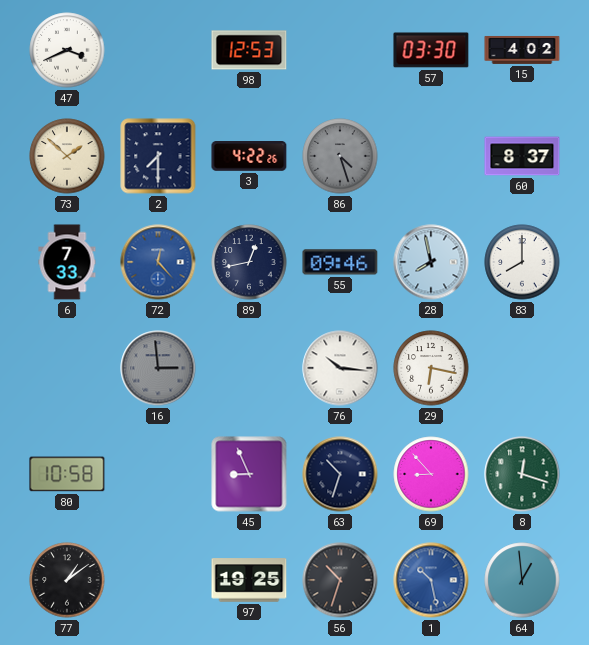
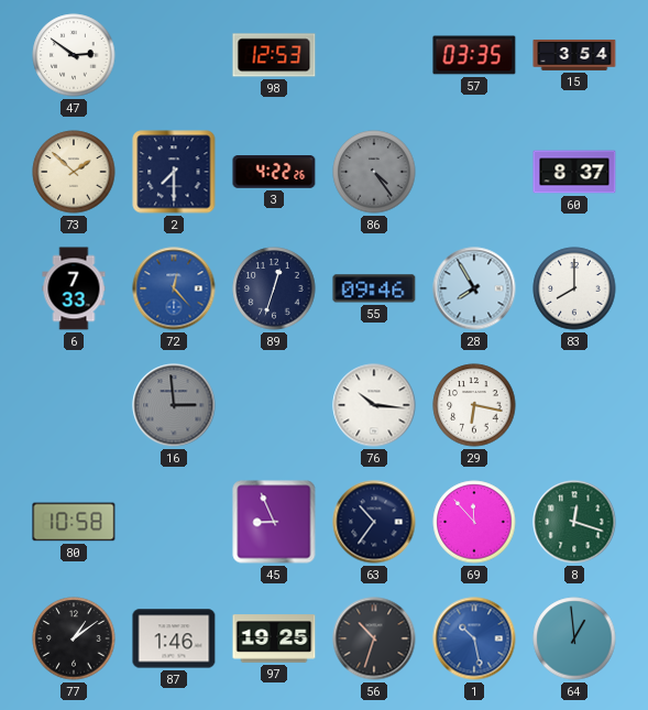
47: 3:41 -> 2:51 (74, 55)
57: 03:30 -> 03:35 (474, 55)
15: 4:02 -> 3:54 (574, 55)
86: 4:27 -> 4:24 (374, 172)
89: 12:43 -> 12:33 (274, 288)
28: 7:58 -> 7:55 (474, 288)
63: 10:33 -> 10:36 (374, 522)
69: 8:53 -> 11:53 (474, 522)
87: none -> 1:46 (174, 638)
